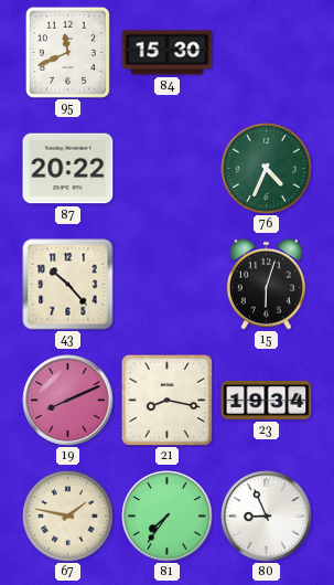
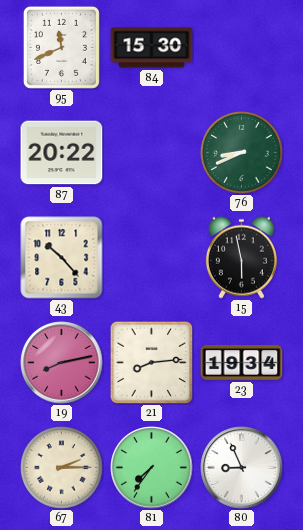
76: 4:34 -> 8:41 (242, 153)
15: 6:03 -> 5:58 (241, 257)
19: 8:11 -> 8:13 (62, 363)
21: 8:17 -> 8:14 (151, 362)
67: 1:47 -> 2:15 (62, 468)
